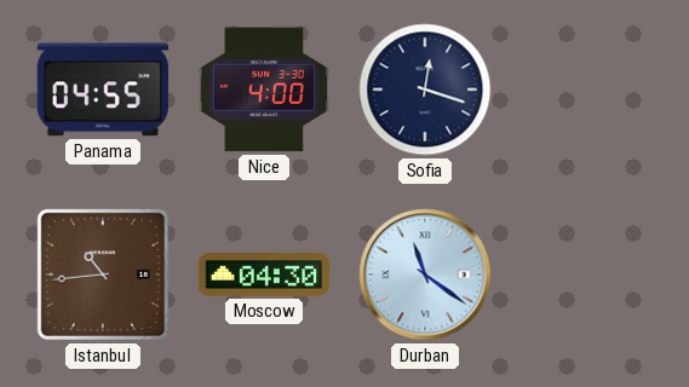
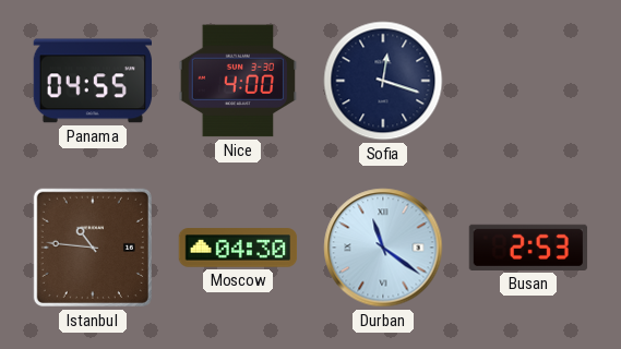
Istanbul: 10:44 -> 10:46 (93, 248)
Busan: none -> 2:53 (528, 248)
